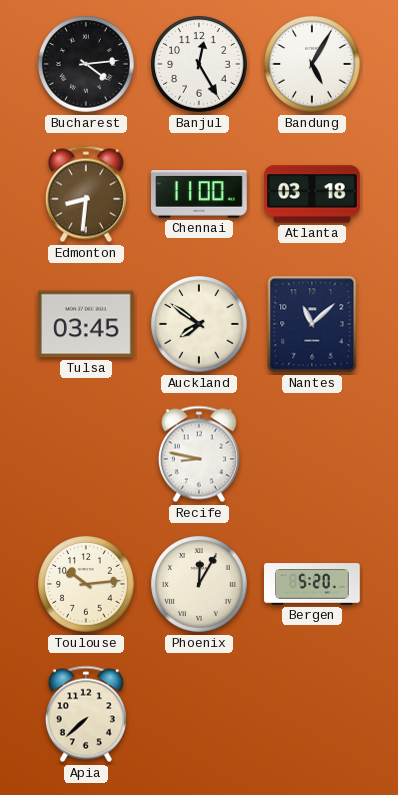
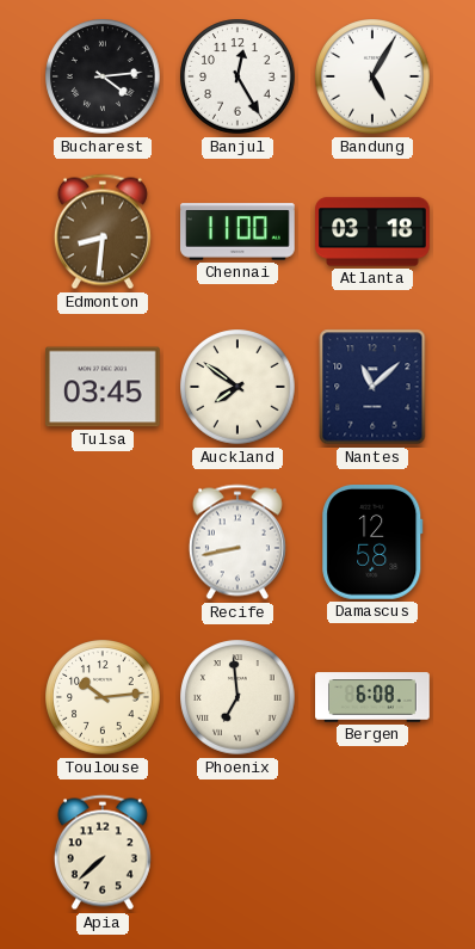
Recife: 8:47 -> 8:43 (237, 542)
Damascus: none -> 12:58 (372, 543)
Phoenix: 12:05 -> 6:59 (237, 697)
Bergen: 5:20 -> 6:08 (372, 697)
